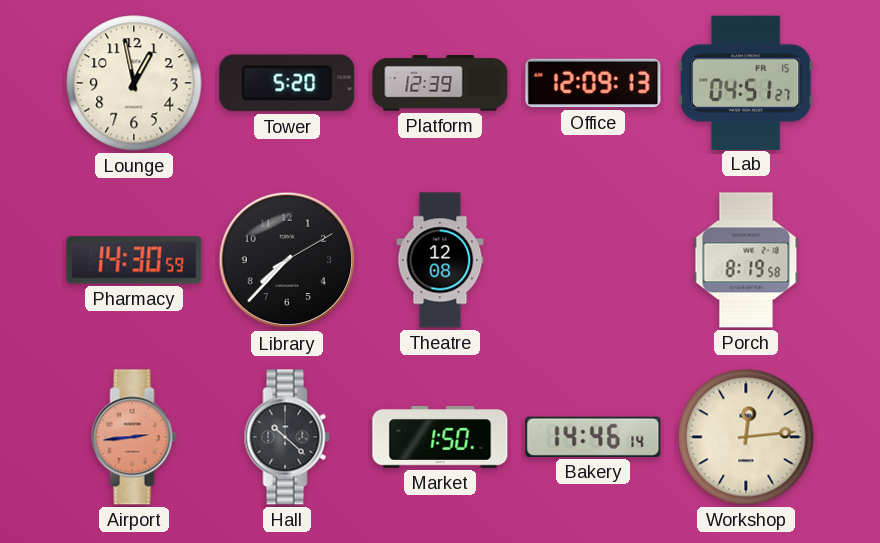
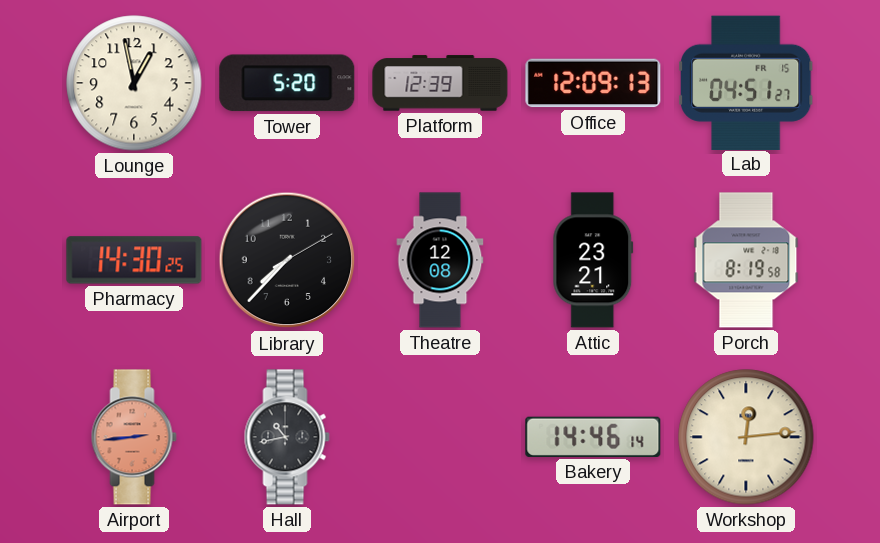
Pharmacy: 14:30:59 -> 14:30:25 (134, 260)
Attic: none -> 23:21 (593, 260)
Hall: 10:22 -> 10:43 (287, 437)
Market: 1:50 -> none (440, 438)
